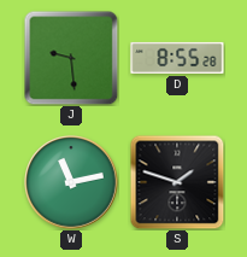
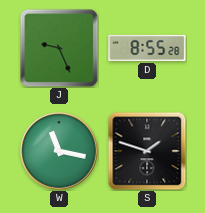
J: 9:29 -> 9:26 (59, 48)
W: 11:13 -> 11:17 (59, 151)
